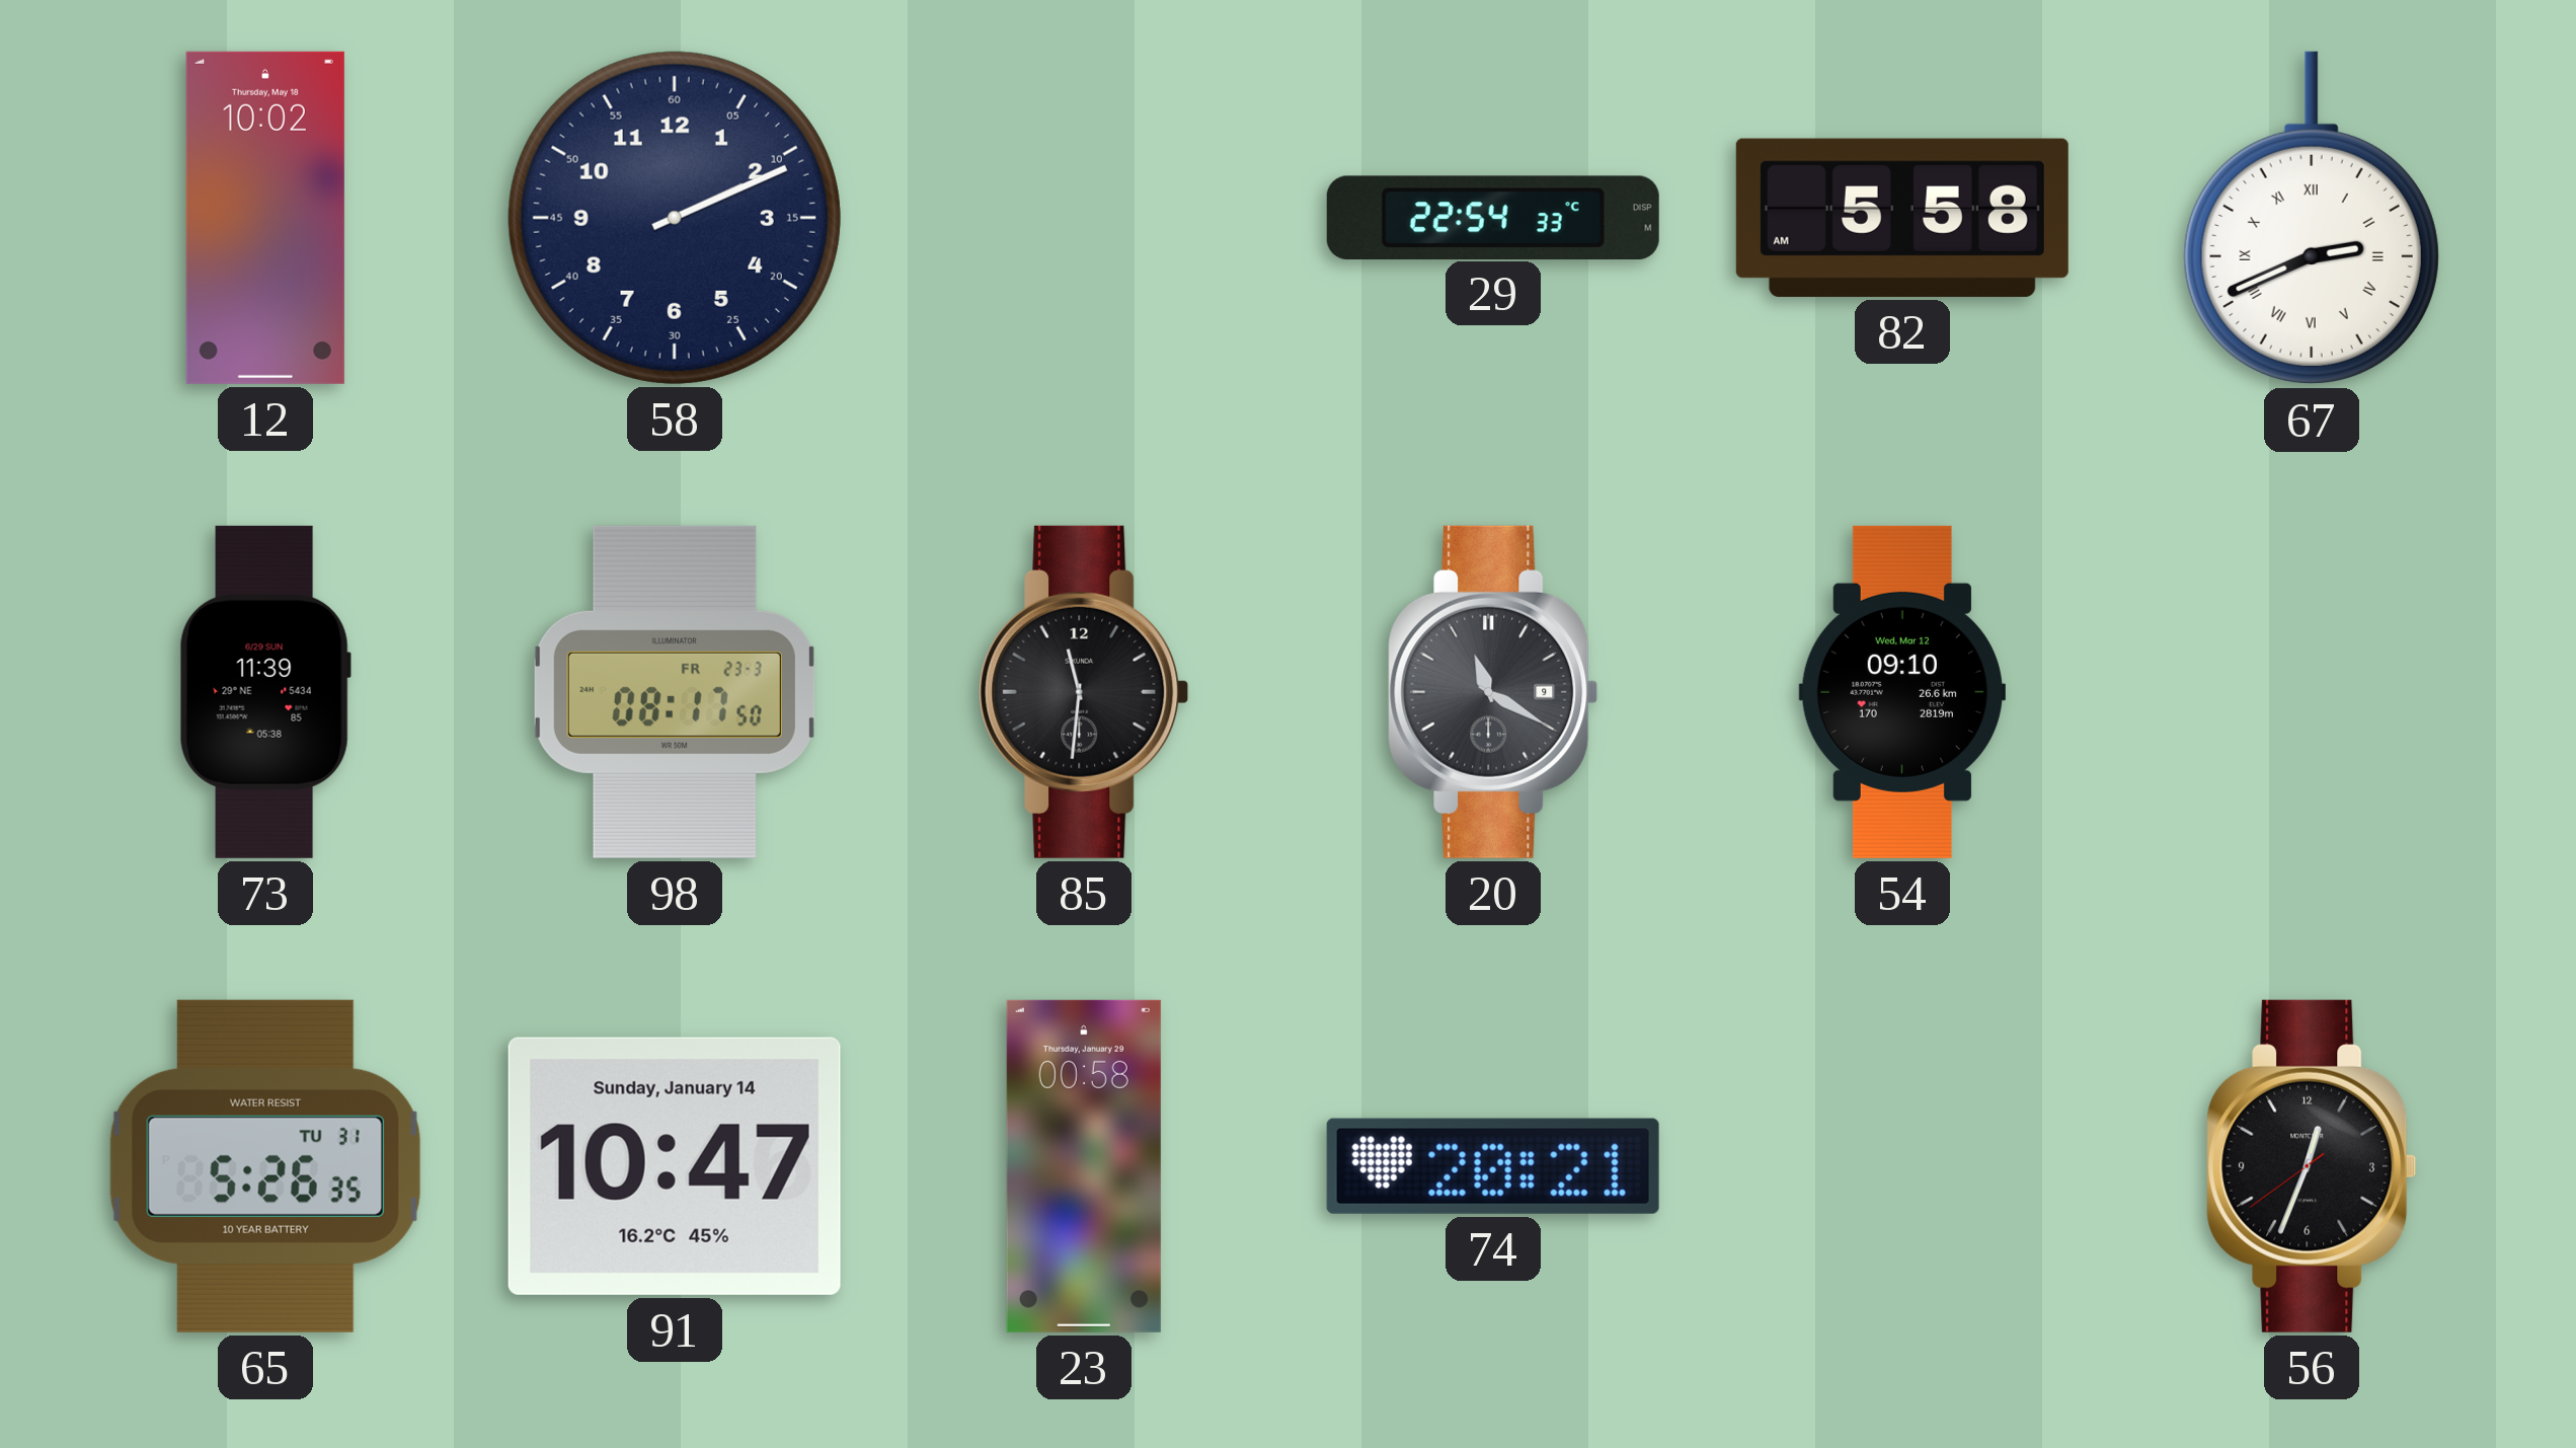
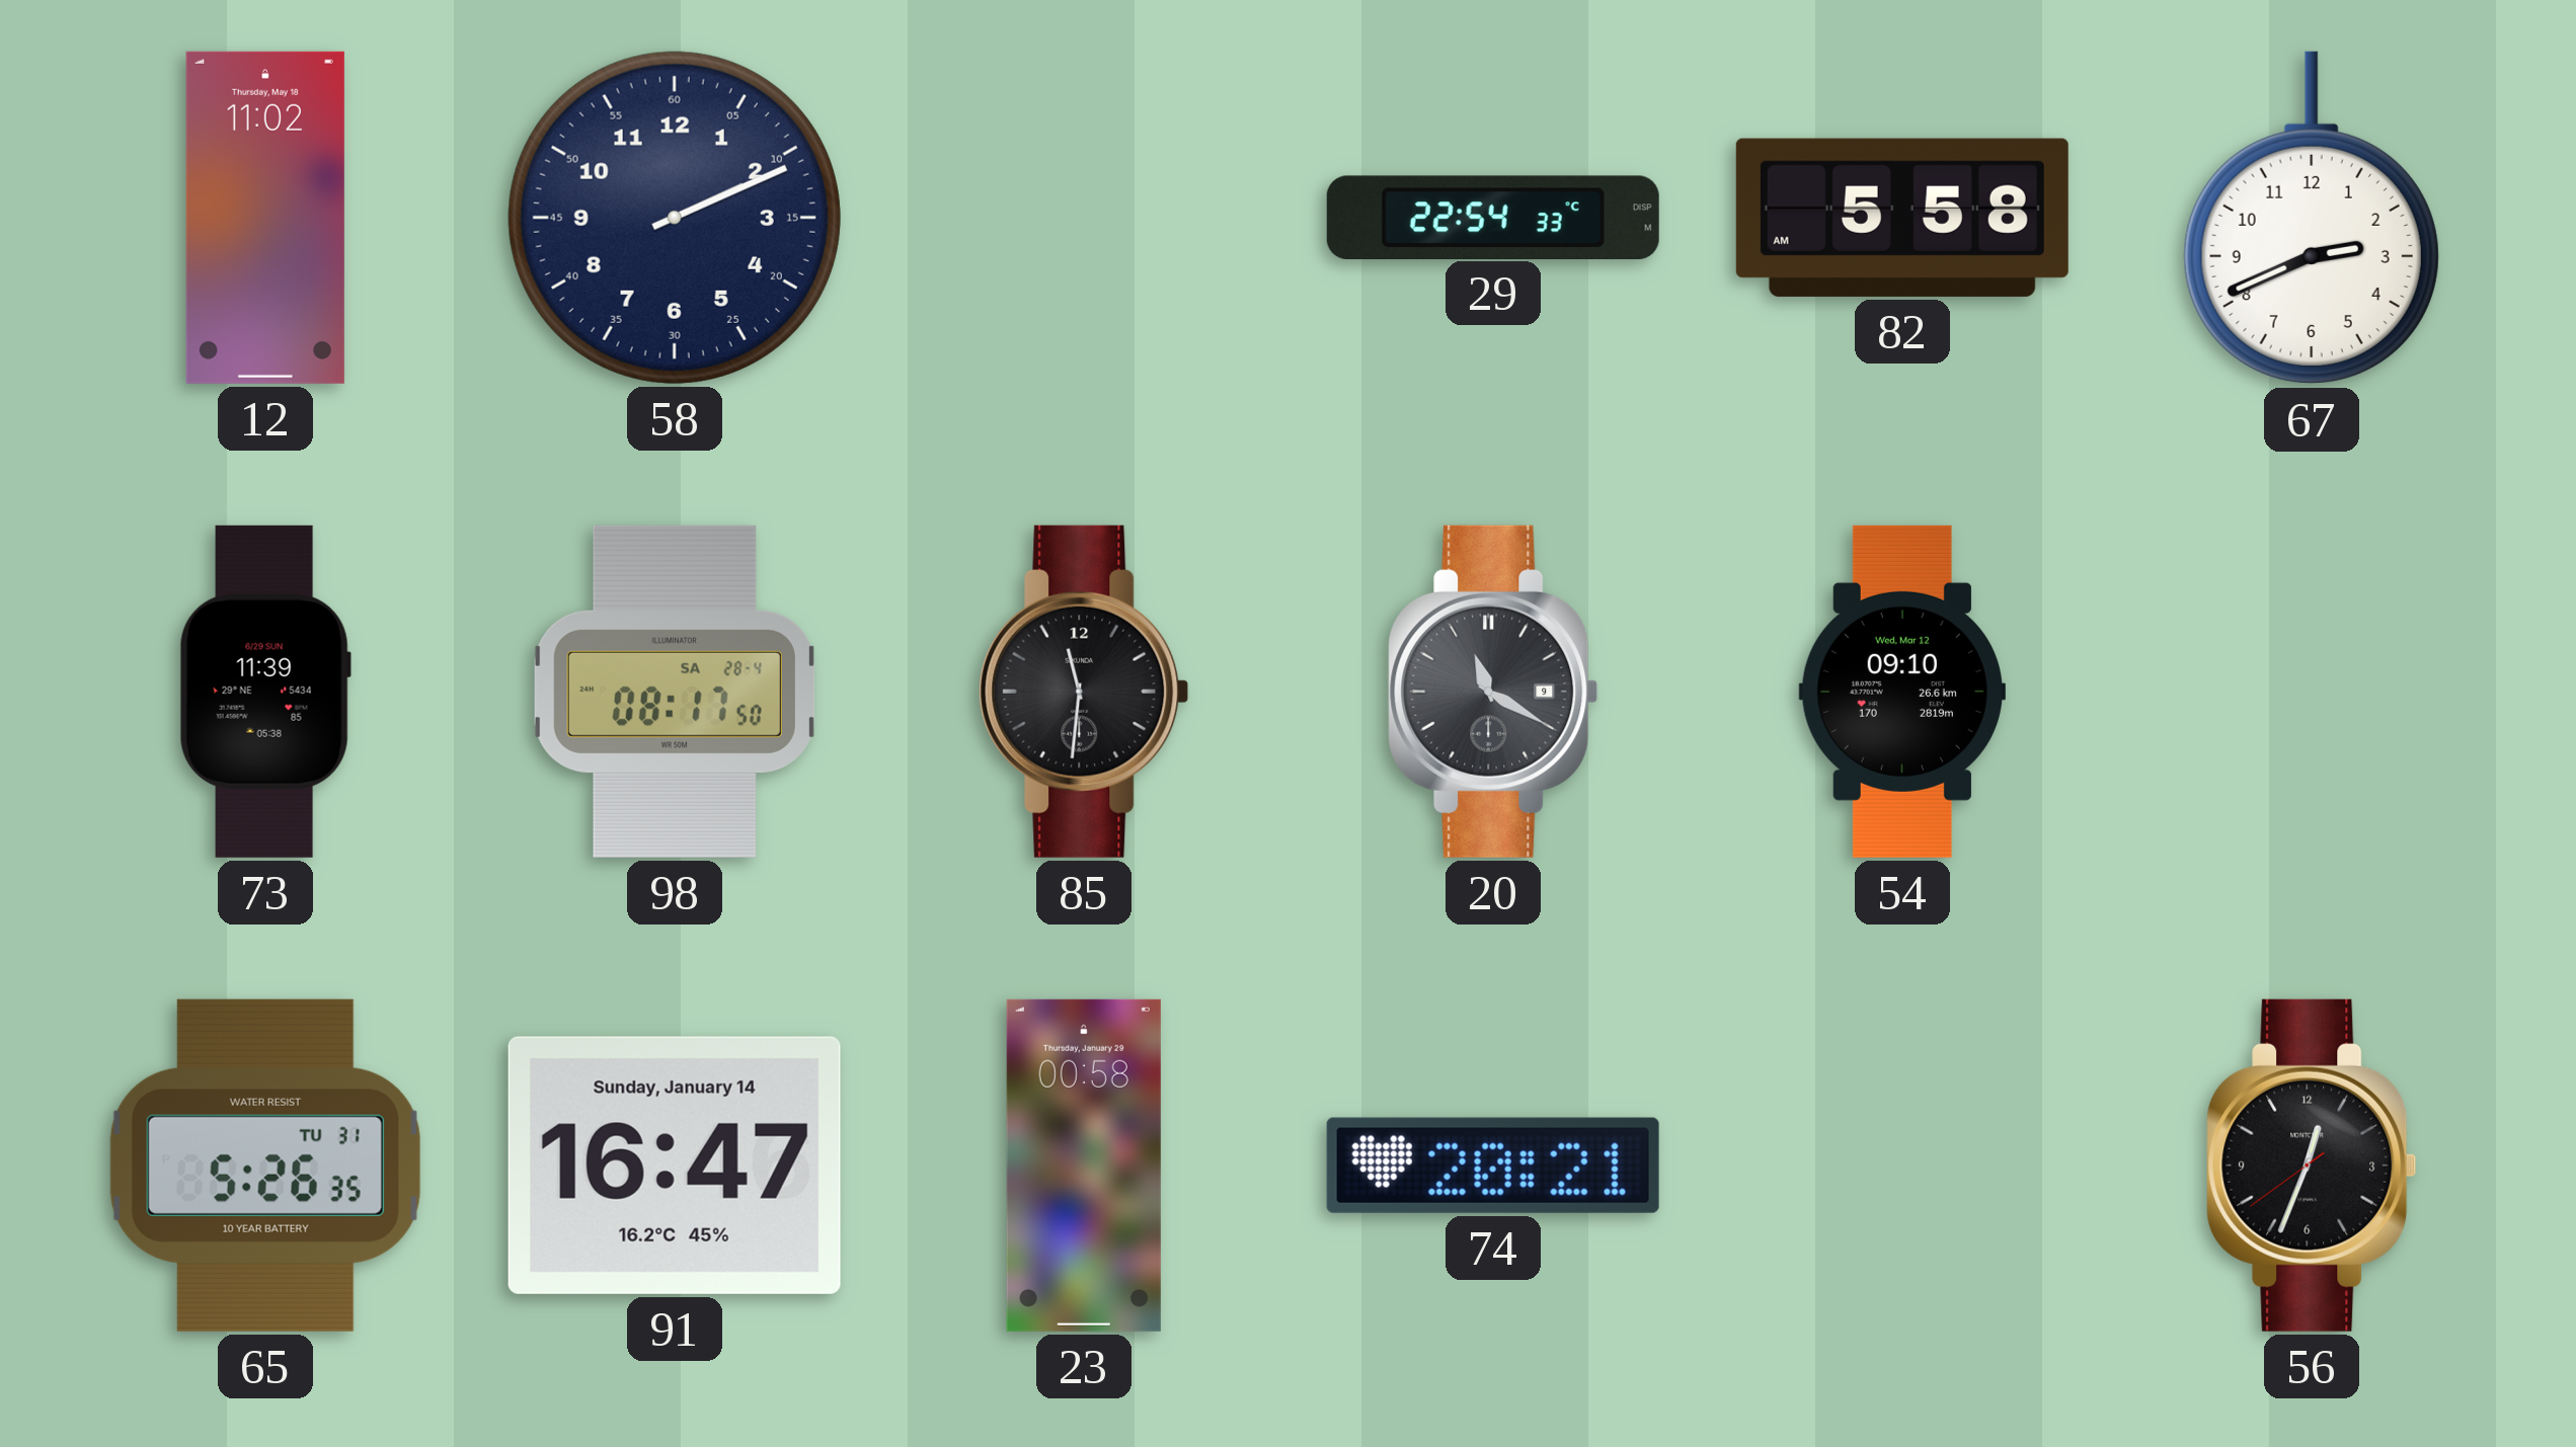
12: 10:02 -> 11:02 (265, 218)
67 numerals: Roman -> Arabic (2312, 218)
98 date: FR 23-3 -> SA 28-4 (675, 692)
91: 10:47 -> 16:47 (675, 1165)
